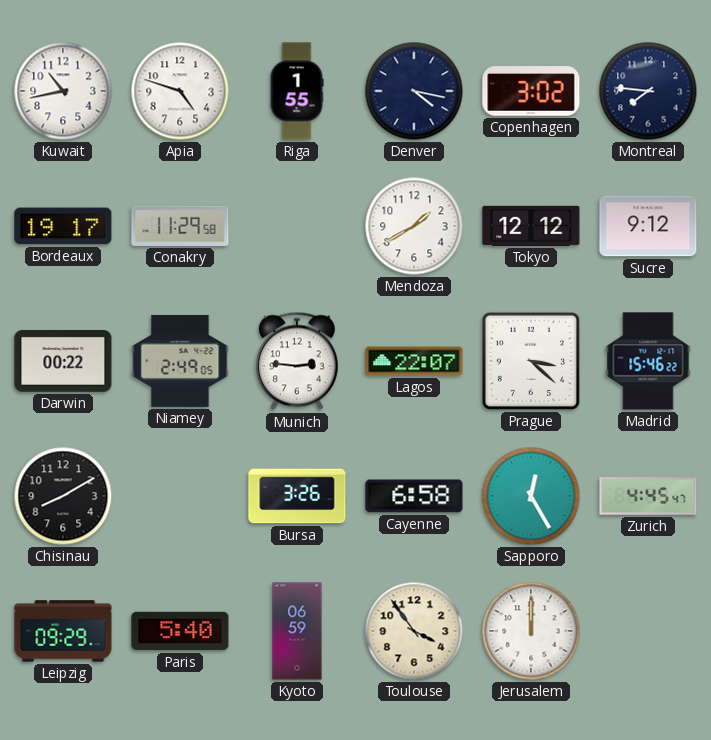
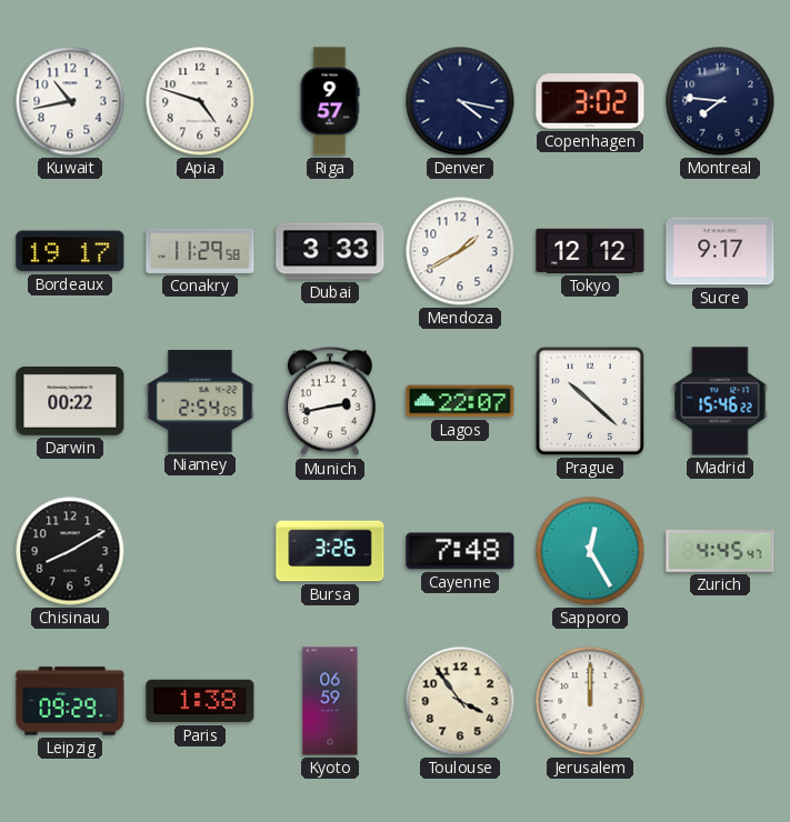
Riga: 1:55 -> 9:57 (330, 101)
Dubai: none -> 3:33 (330, 251)
Sucre: 9:12 -> 9:17 (720, 251)
Niamey: 2:49 -> 2:54 (200, 401)
Munich: 2:46 -> 2:43 (331, 401)
Prague: 3:22 -> 10:22 (590, 401)
Cayenne: 6:58 -> 7:48 (460, 551)
Paris: 5:40 -> 1:38 (200, 701)
